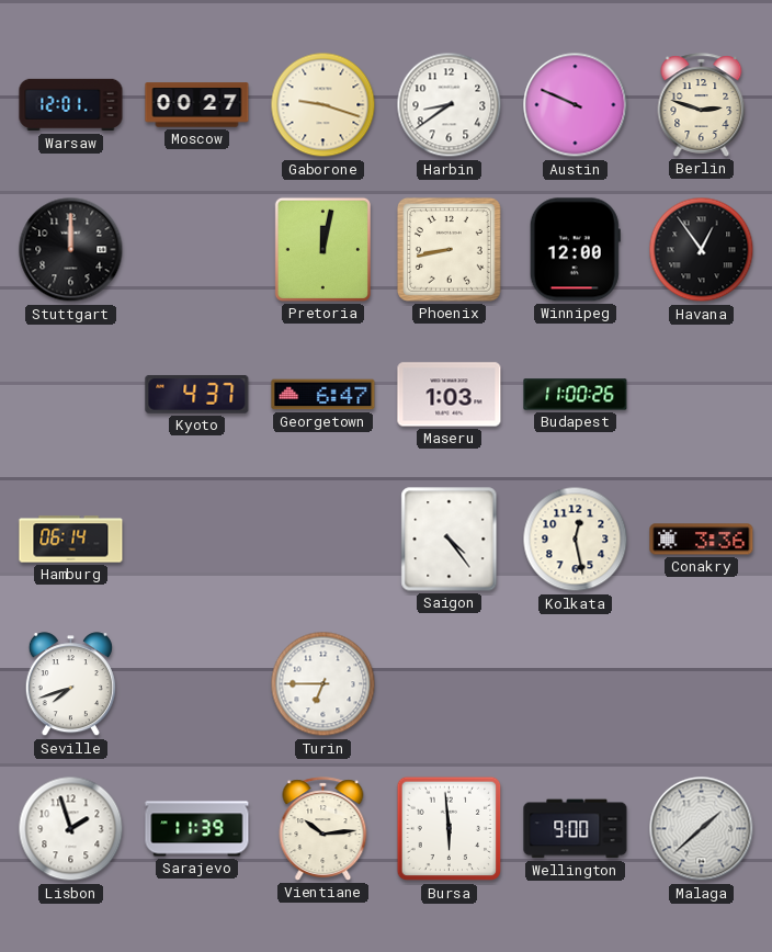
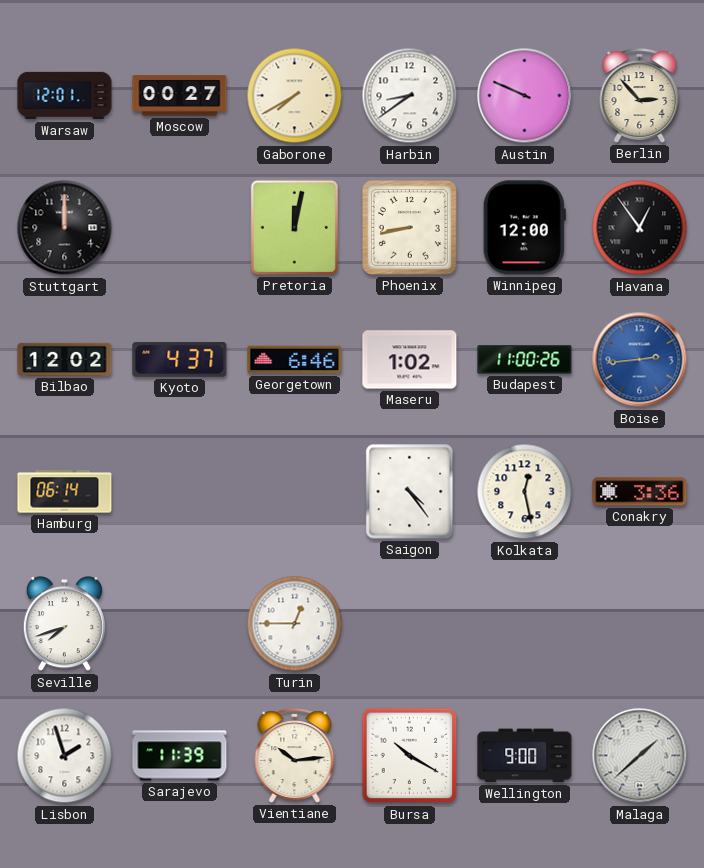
Gaborone: 9:18 -> 7:40 (295, 96)
Berlin: 2:48 -> 2:53 (640, 96)
Bilbao: none -> 12:02 (65, 359)
Georgetown: 6:47 -> 6:46 (295, 360)
Maseru: 1:03 -> 1:02 (410, 360)
Boise: none -> 2:44 (640, 360)
Turin: 6:45 -> 12:45 (295, 624)
Bursa: 5:59 -> 10:20 (410, 756)
